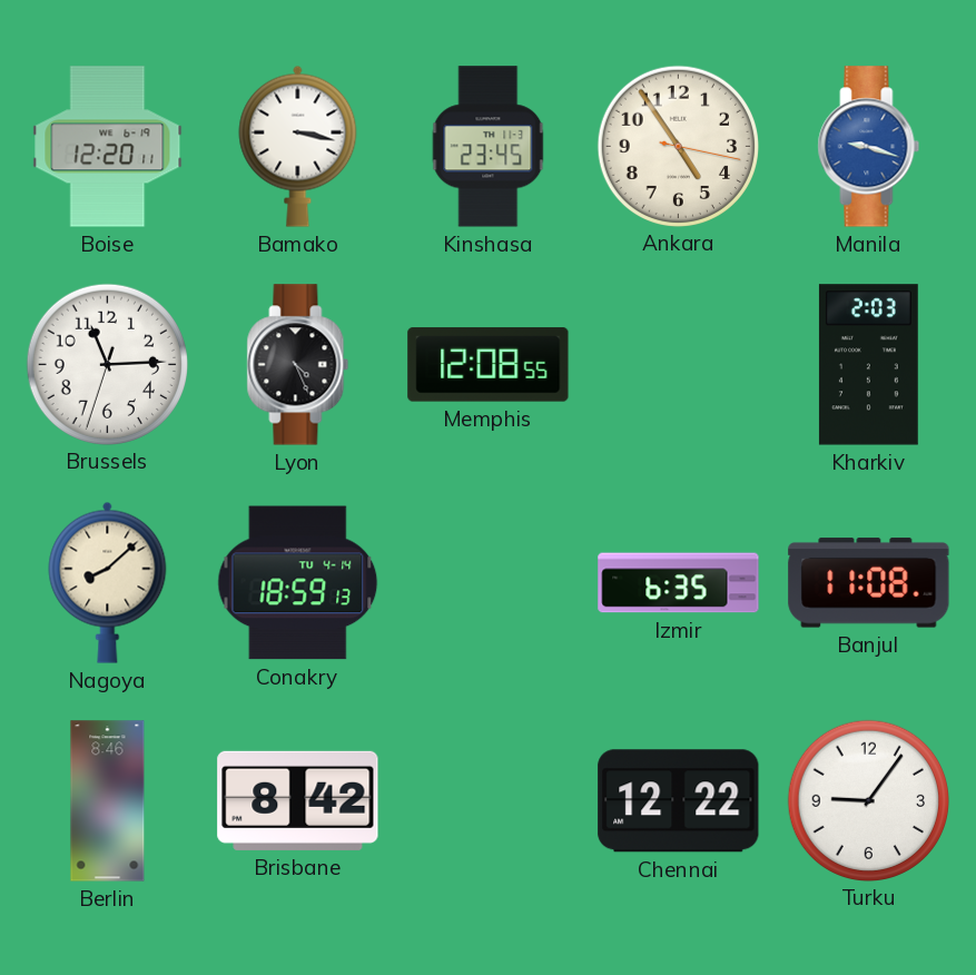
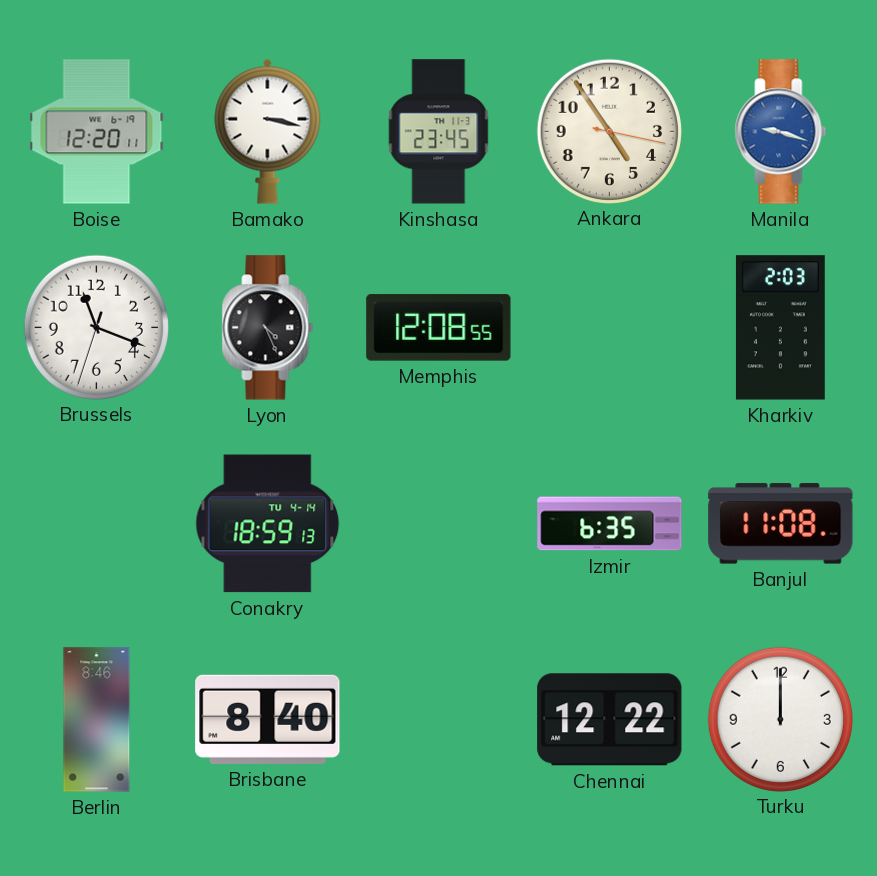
Brussels: 11:14 -> 11:18 (96, 327)
Nagoya: 8:08 -> none (108, 582)
Brisbane: 8:42 -> 8:40 (268, 719)
Turku: 9:06 -> 12:00 (780, 719)
